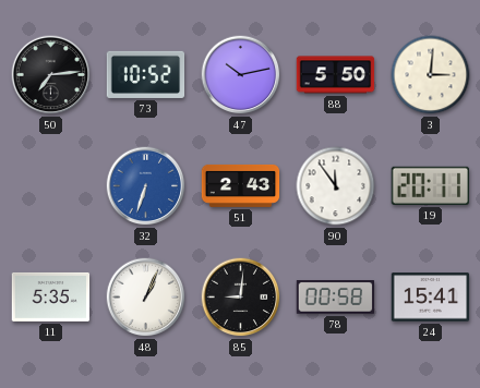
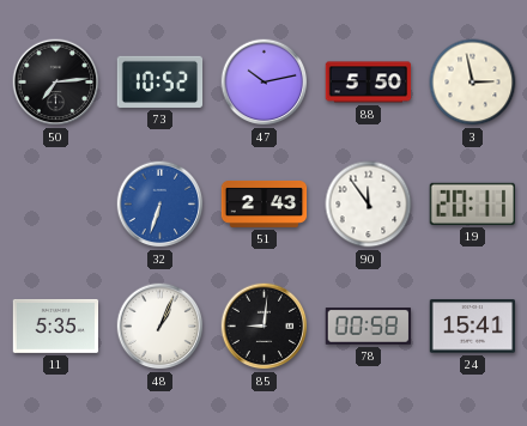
3: 3:01 -> 2:58 (473, 83)
